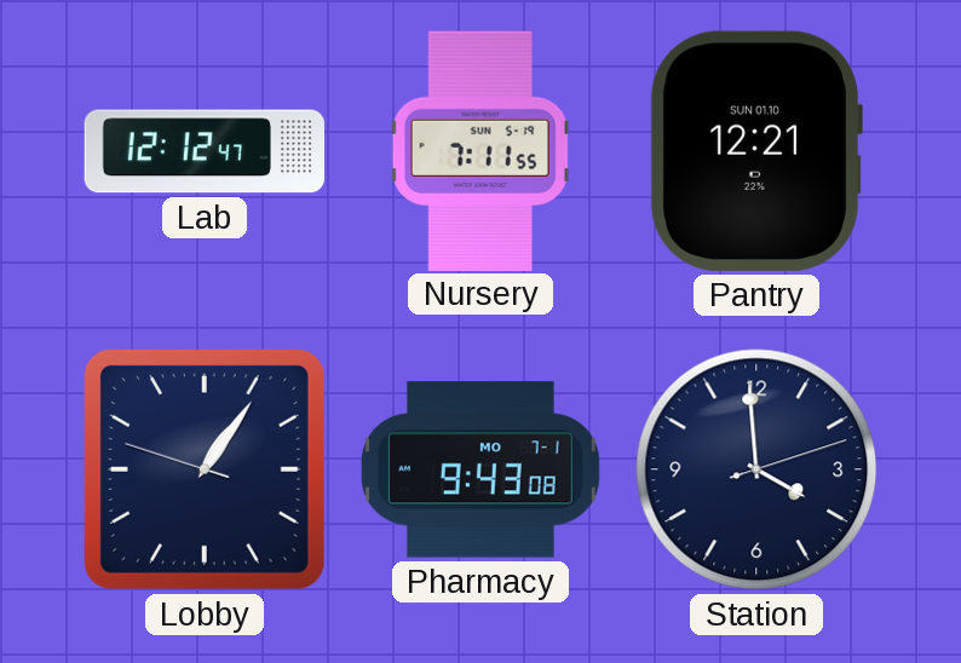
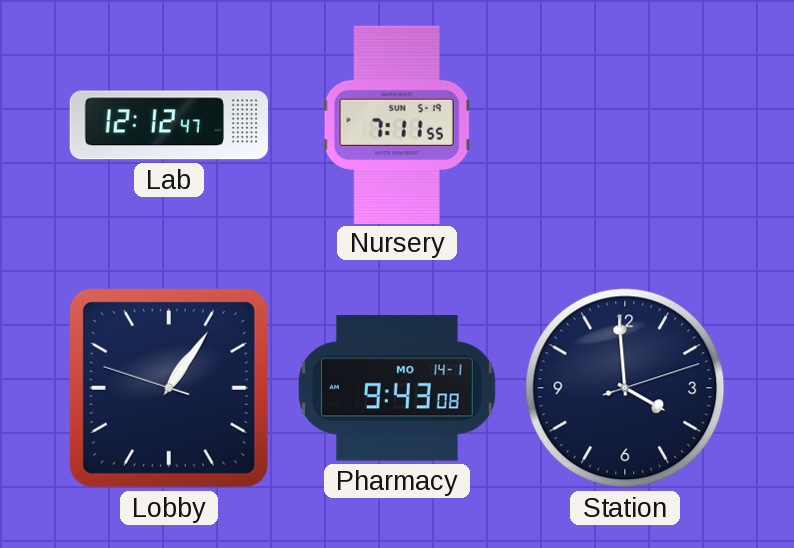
Pantry: 12:21 -> none (755, 151)
Pharmacy date: MO 7-1 -> MO 14-1 (397, 388)
